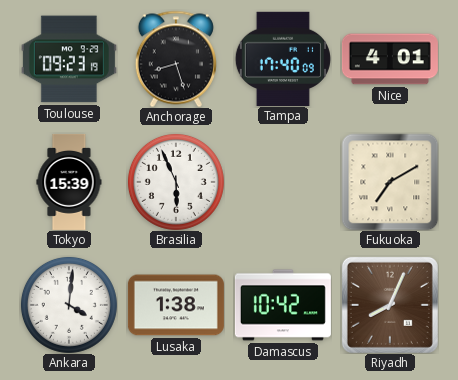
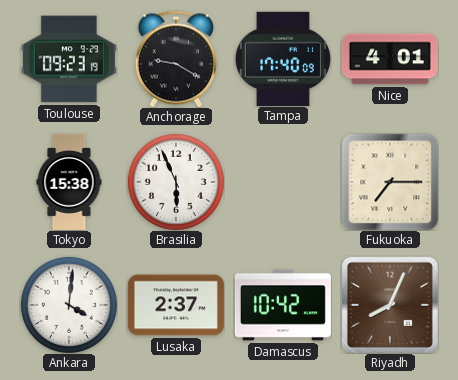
Anchorage: 8:27 -> 9:20 (176, 59)
Tokyo: 15:39 -> 15:38 (69, 182)
Fukuoka: 7:10 -> 7:15 (390, 182)
Lusaka: 1:38 -> 2:37 (176, 305)
